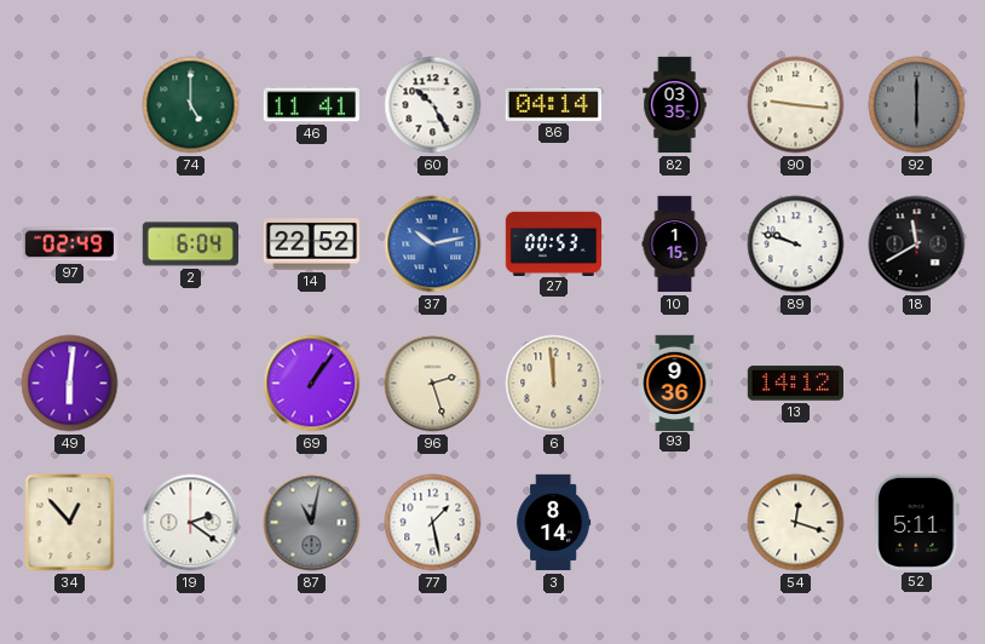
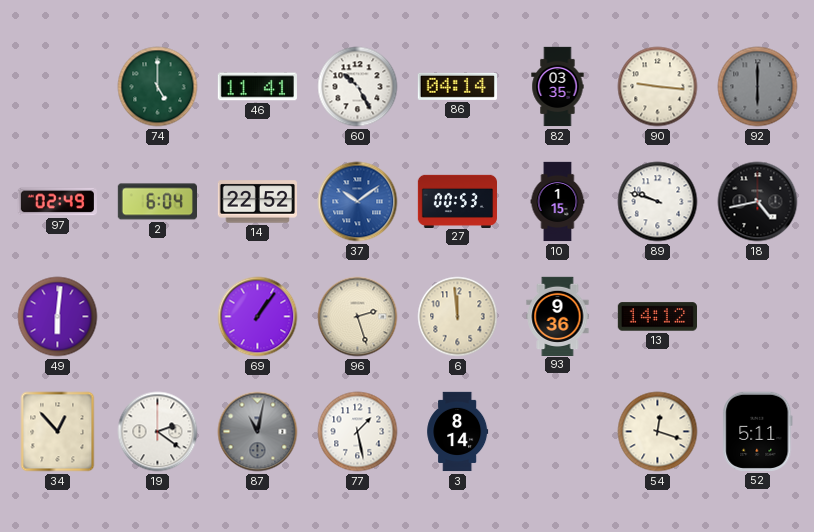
37: 10:13 -> 10:09 (358, 202)
18: 11:40 -> 4:43 (758, 202)
